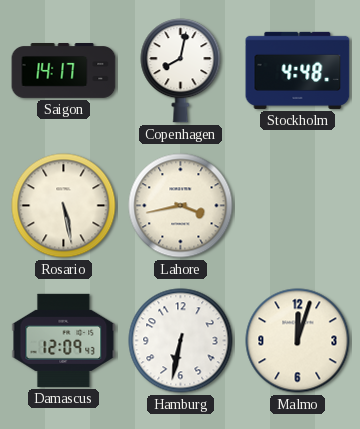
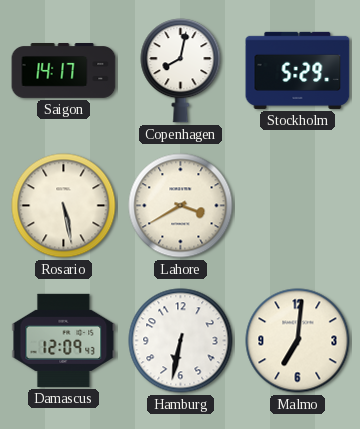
Stockholm: 4:48 -> 5:29 (298, 70)
Lahore: 3:43 -> 3:40 (181, 206)
Malmo: 12:03 -> 7:01 (298, 341)
